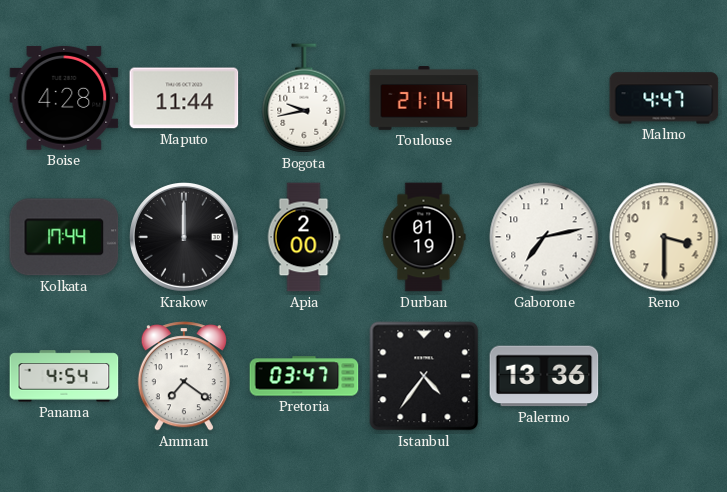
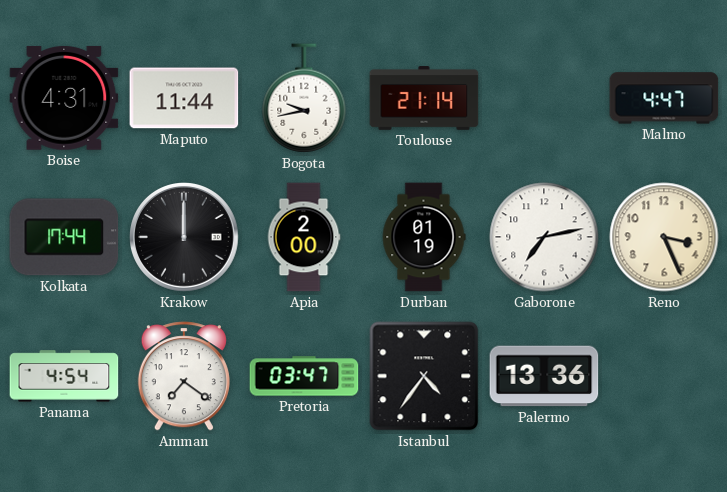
Boise: 4:28 -> 4:31 (64, 98)
Reno: 3:30 -> 3:26 (664, 237)
